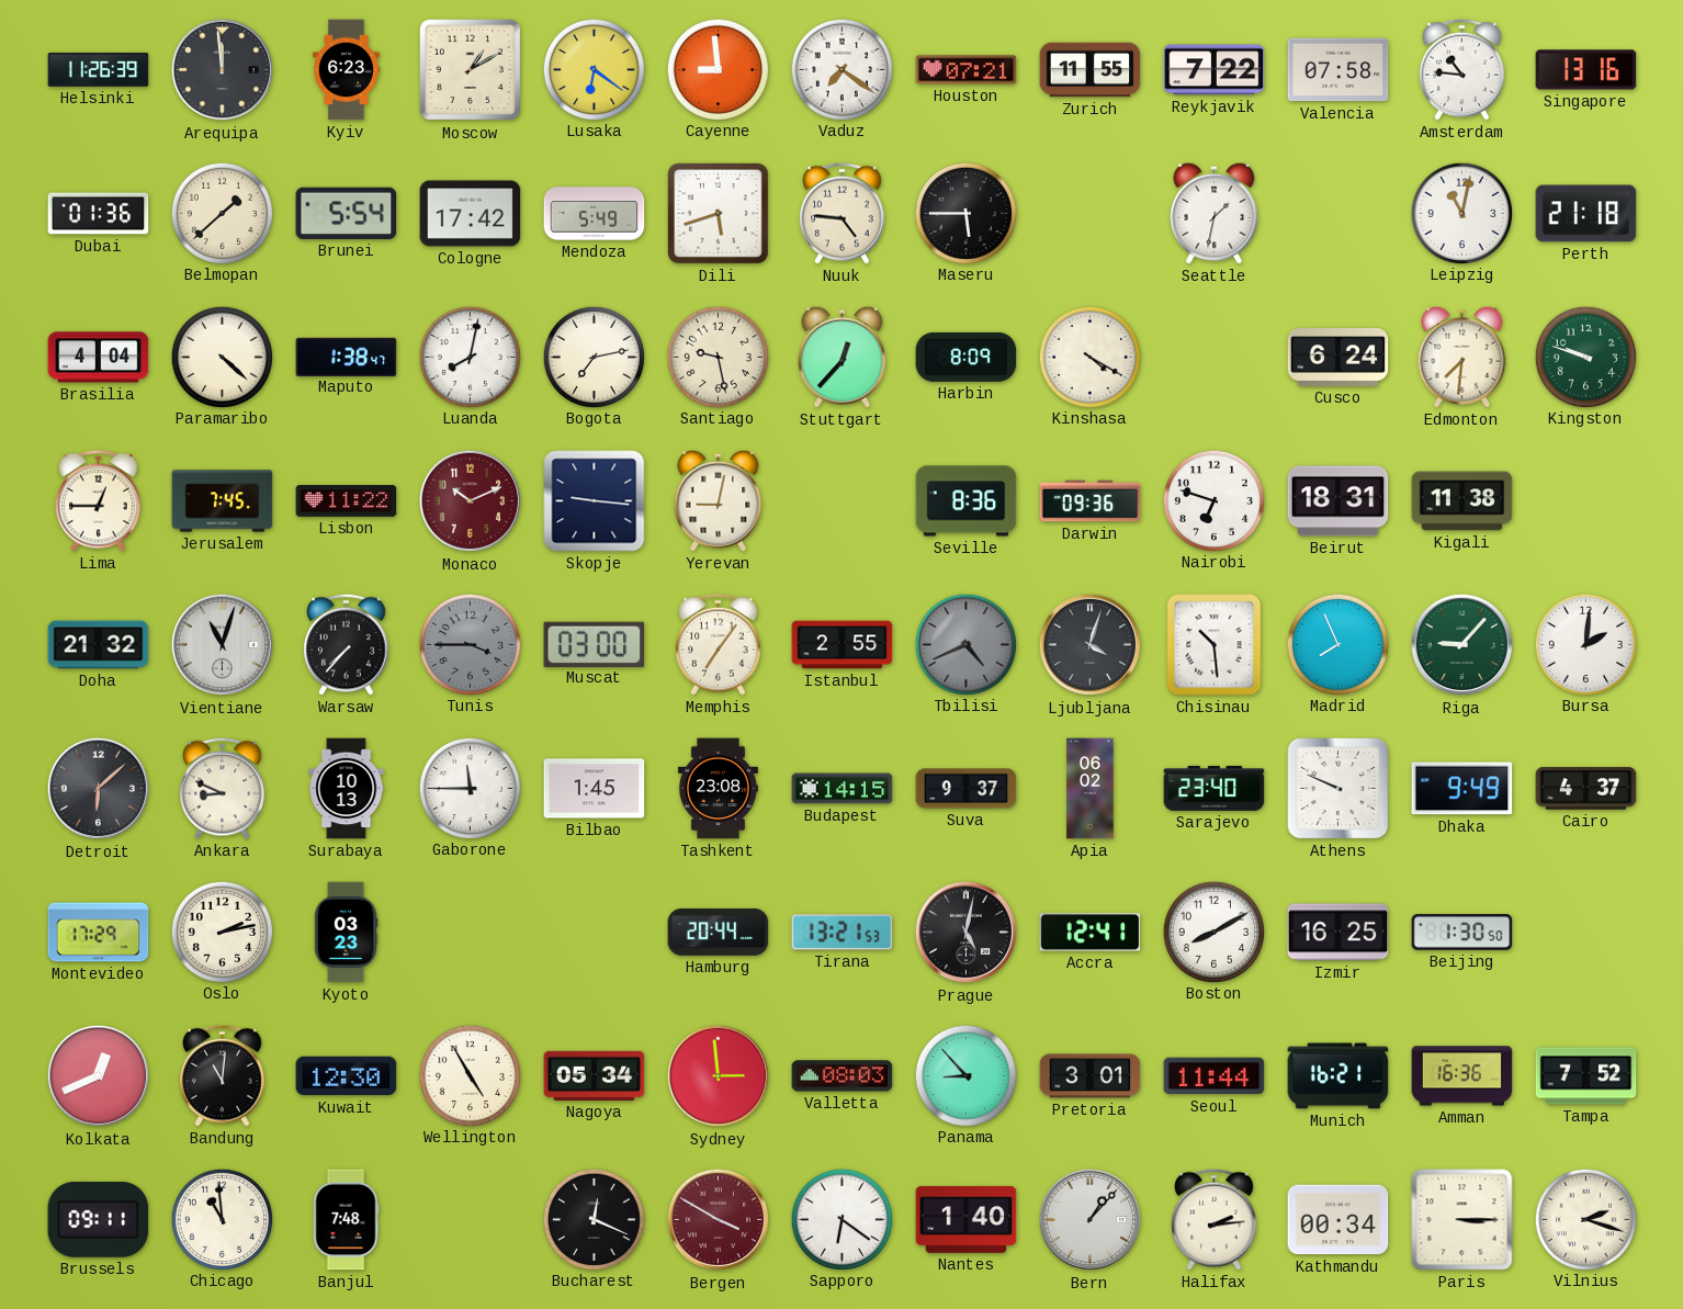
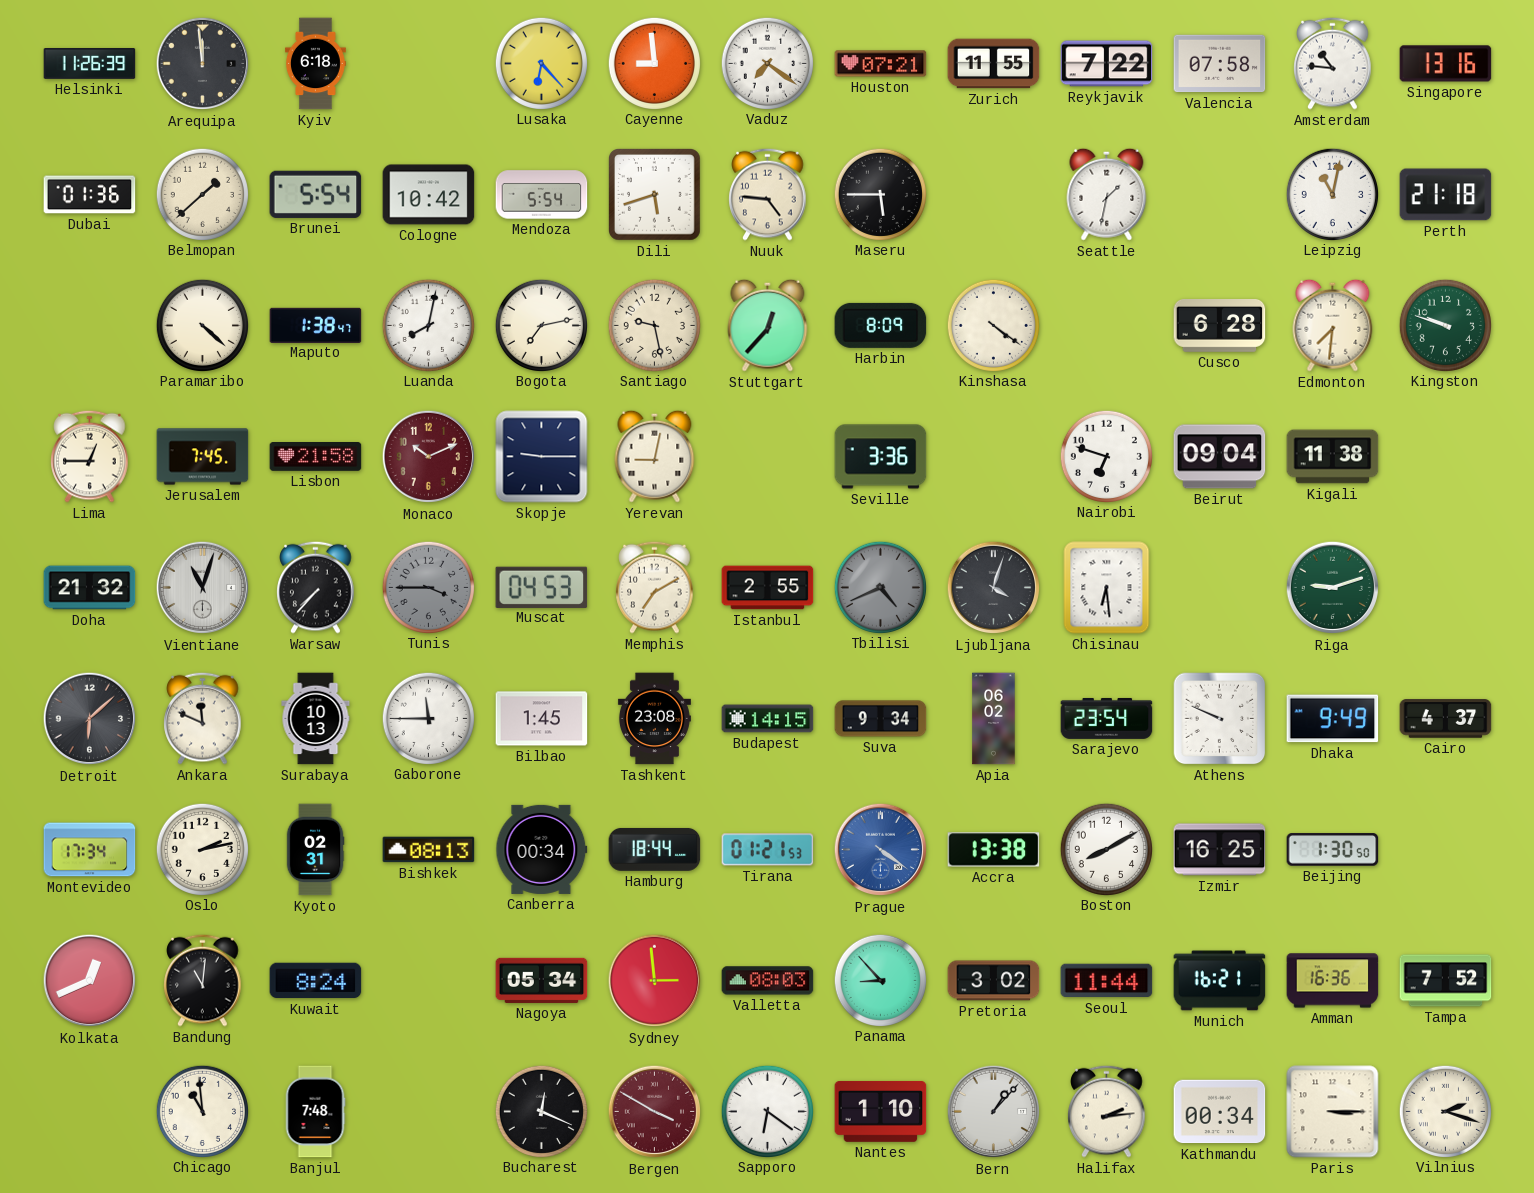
Kyiv: 6:23 -> 6:18 (315, 64)
Moscow: 1:10 -> none (471, 70)
Lusaka: 6:21 -> 6:23 (541, 63)
Cologne: 17:42 -> 10:42 (429, 195)
Mendoza: 5:49 -> 5:54 (542, 195)
Brasilia: 4:04 -> none (99, 358)
Kinshasa: 4:20 -> 4:21 (993, 325)
Cusco: 6:24 -> 6:28 (1220, 326)
Lisbon: 11:22 -> 21:58 (316, 457)
Skopje: 9:16 -> 9:15 (542, 457)
Seville: 8:36 -> 3:36 (881, 457)
Darwin: 09:36 -> none (1091, 501)
Beirut: 18:31 -> 09:04 (1220, 457)
Muscat: 03:00 -> 04:53 (542, 587)
Memphis: 7:06 -> 7:10 (655, 587)
Chisinau: 10:29 -> 6:29 (1107, 588)
Madrid: 7:56 -> none (1337, 644)
Riga: 9:07 -> 9:12 (1333, 588)
Bursa: 2:01 -> none (1585, 644)
Ankara: 8:49 -> 11:49 (203, 718)
Suva: 9:37 -> 9:34 (881, 719)
Sarajevo: 23:40 -> 23:54 (1107, 718)
Montevideo: 17:29 -> 17:34 (90, 850)
Kyoto: 03:23 -> 02:31 (315, 850)
Bishkek: none -> 08:13 (429, 850)
Canberra: none -> 00:34 (542, 849)
Hamburg: 20:44 -> 18:44 (655, 850)
Tirana: 13:21 -> 01:21 (768, 850)
Prague: 5:02 -> 4:21 (881, 850)
Prague dial: black -> blue (881, 850)
Accra: 12:41 -> 13:38 (994, 850)
Kuwait: 12:30 -> 8:24 (316, 981)
Wellington: 4:55 -> none (470, 1075)
Pretoria: 3:01 -> 3:02 (994, 981)
Brussels: 09:11 -> none (99, 1219)
Nantes: 1:40 -> 1:10 (881, 1111)
